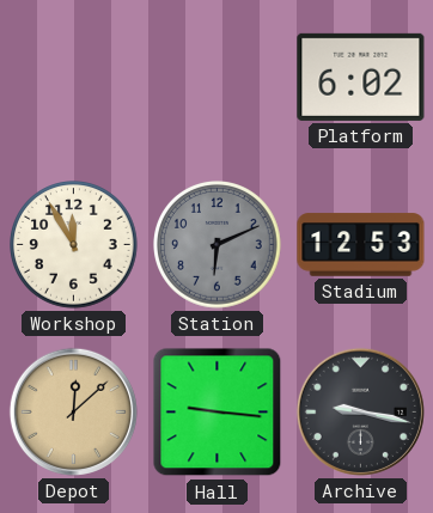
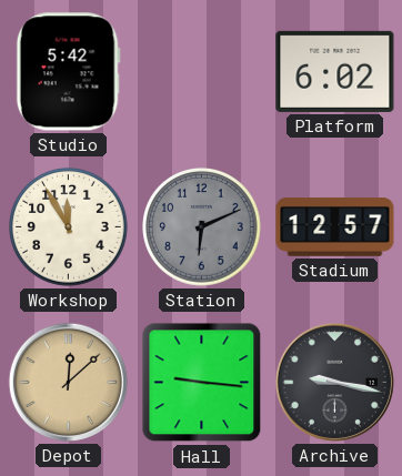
Studio: none -> 5:42 (68, 72)
Stadium: 12:53 -> 12:57 (335, 227)
